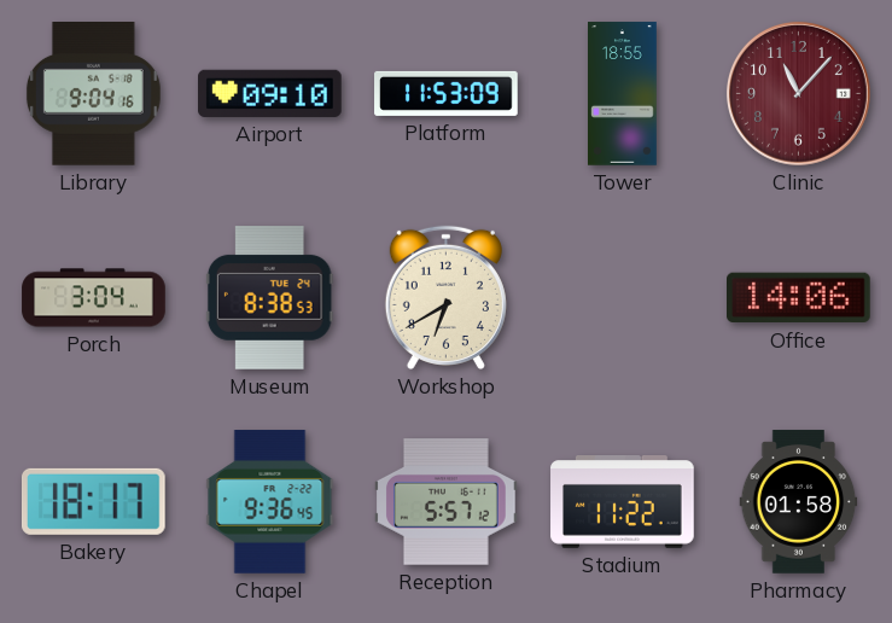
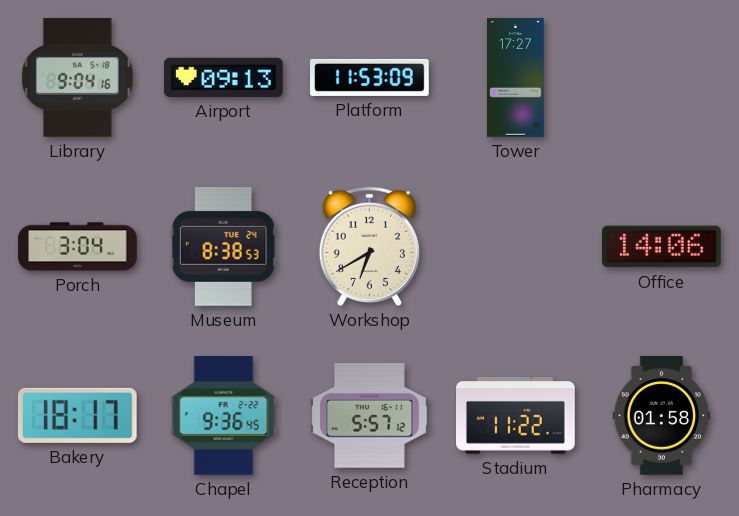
Airport: 09:10 -> 09:13 (224, 77)
Tower: 18:55 -> 17:27 (516, 78)
Clinic: 11:07 -> none (798, 93)
